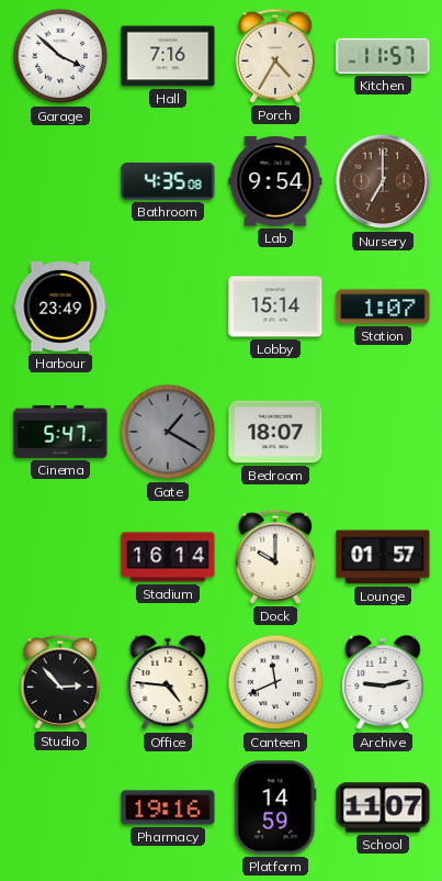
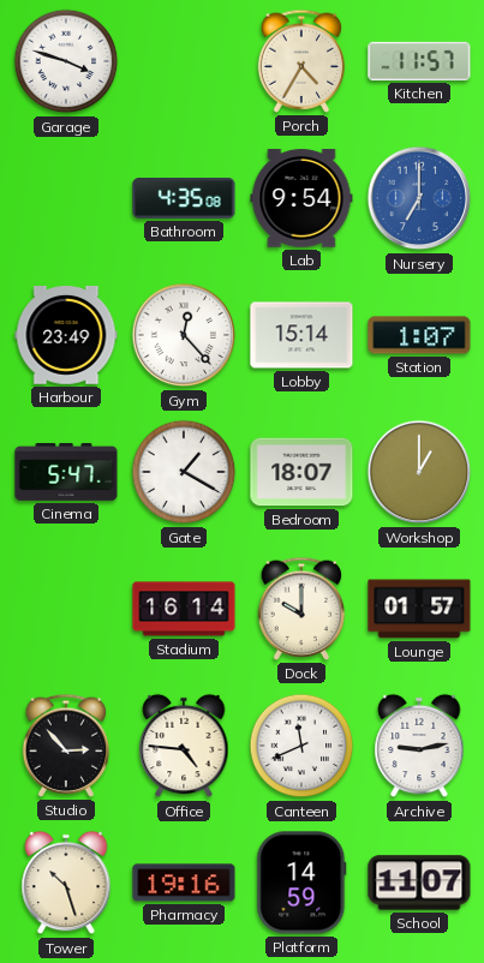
Garage: 3:52 -> 3:48 (66, 61)
Hall: 7:16 -> none (168, 56)
Nursery dial: brown -> blue (419, 198)
Gym: none -> 12:23 (184, 335)
Gate dial: grey -> white (184, 472)
Workshop: none -> 1:00 (419, 472)
Tower: none -> 10:27 (66, 883)
